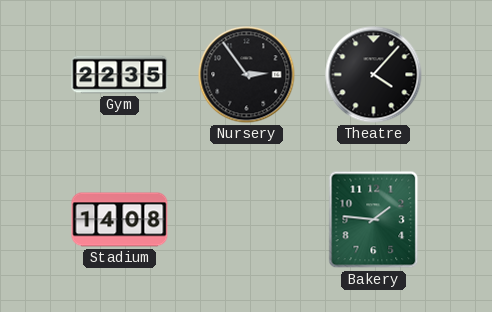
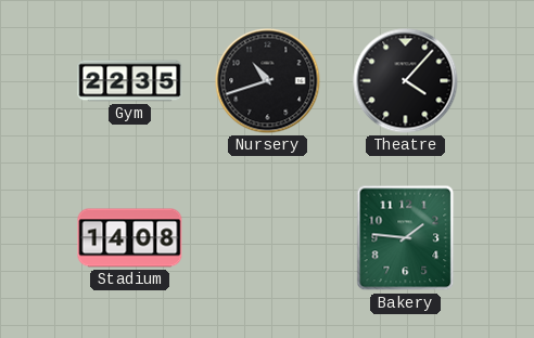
Nursery: 2:54 -> 10:42 (268, 81)
